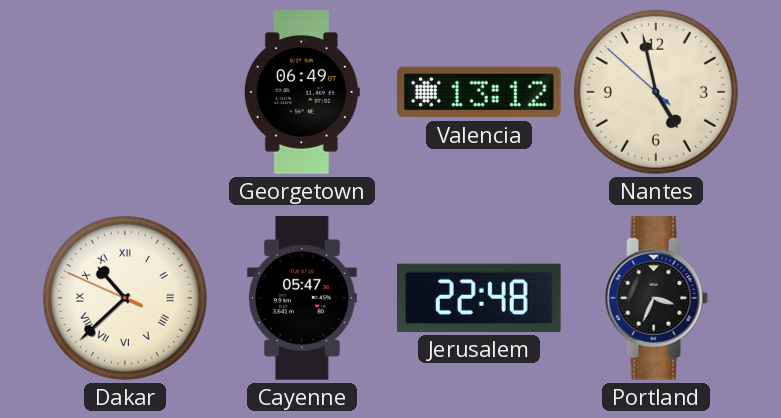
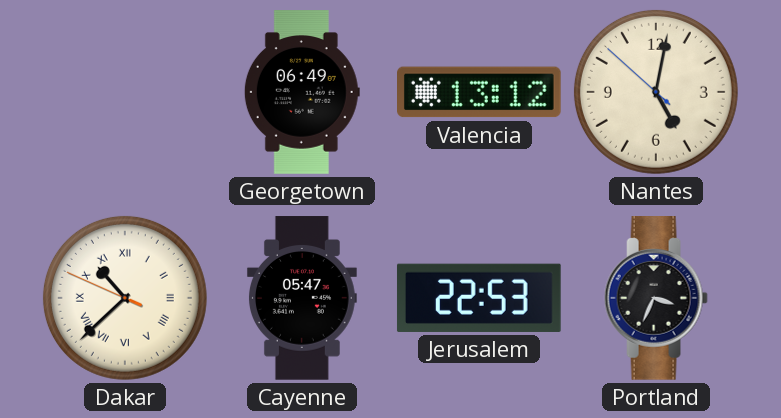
Nantes: 4:57 -> 5:01 (656, 92)
Jerusalem: 22:48 -> 22:53 (479, 298)
